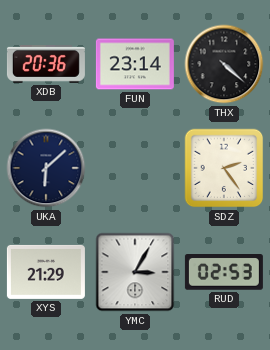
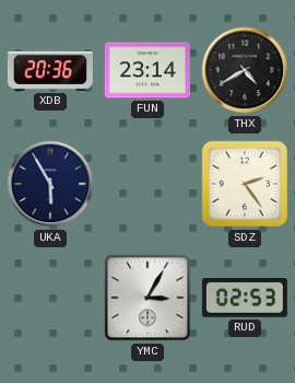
THX: 4:22 -> 4:40 (245, 70)
UKA: 6:08 -> 5:55 (50, 184)
XYS: 21:29 -> none (46, 272)
